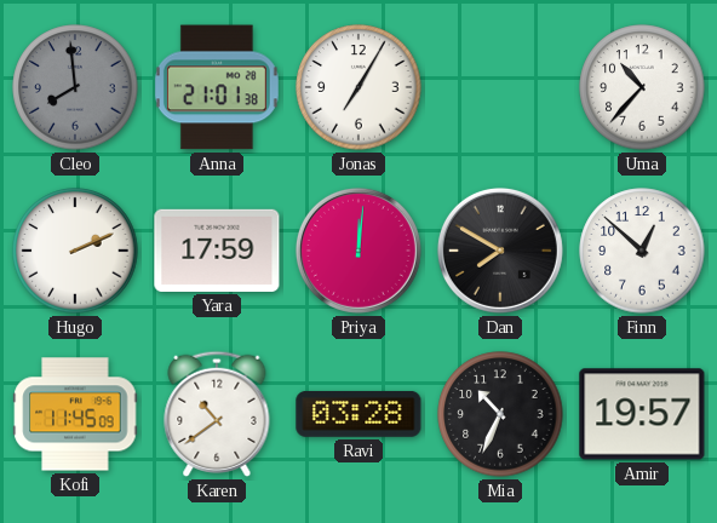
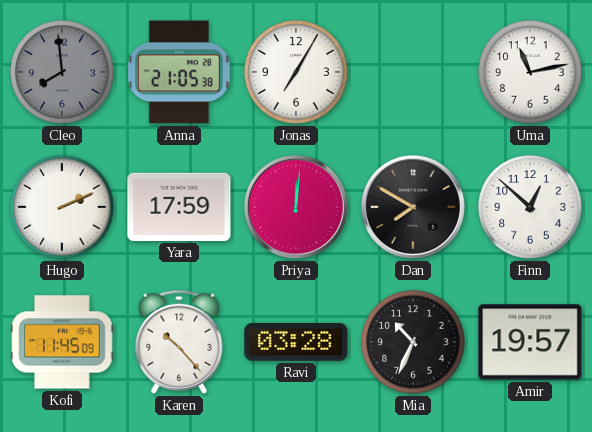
Anna: 21:01 -> 21:05 (179, 72)
Uma: 10:37 -> 11:13 (530, 72)
Karen: 10:39 -> 10:23 (179, 342)
